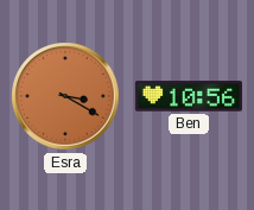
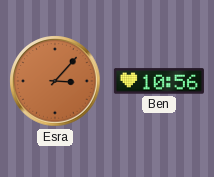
Esra: 3:20 -> 3:07 (55, 81)
